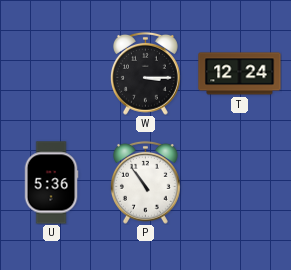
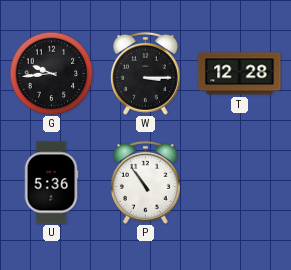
G: none -> 9:44 (51, 73)
T: 12:24 -> 12:28 (240, 74)
